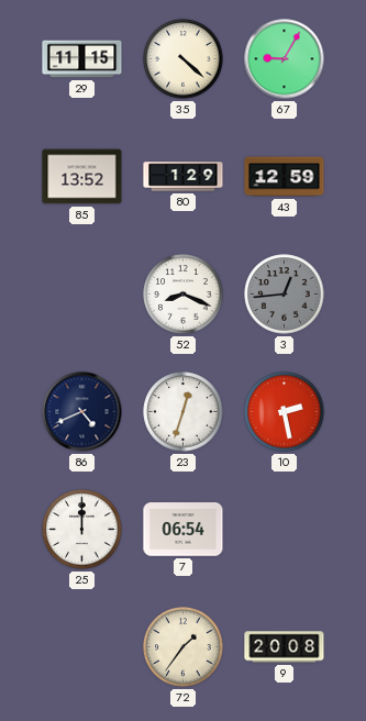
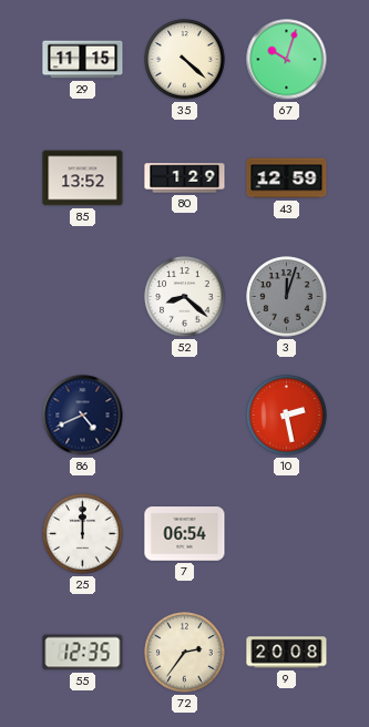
67: 9:05 -> 10:03 (287, 60)
52: 8:19 -> 8:22 (185, 297)
3: 12:44 -> 12:03 (287, 297)
23: 12:33 -> none (184, 412)
55: none -> 12:35 (83, 653)
72: 1:36 -> 2:36 (185, 653)
